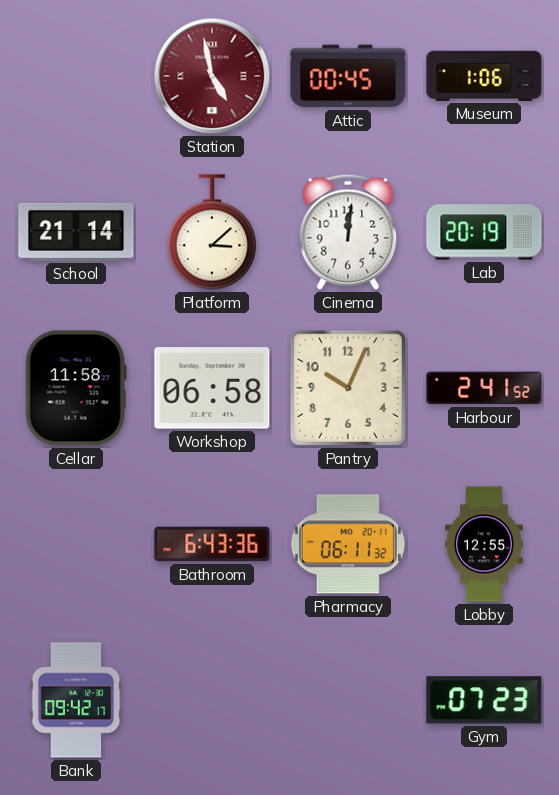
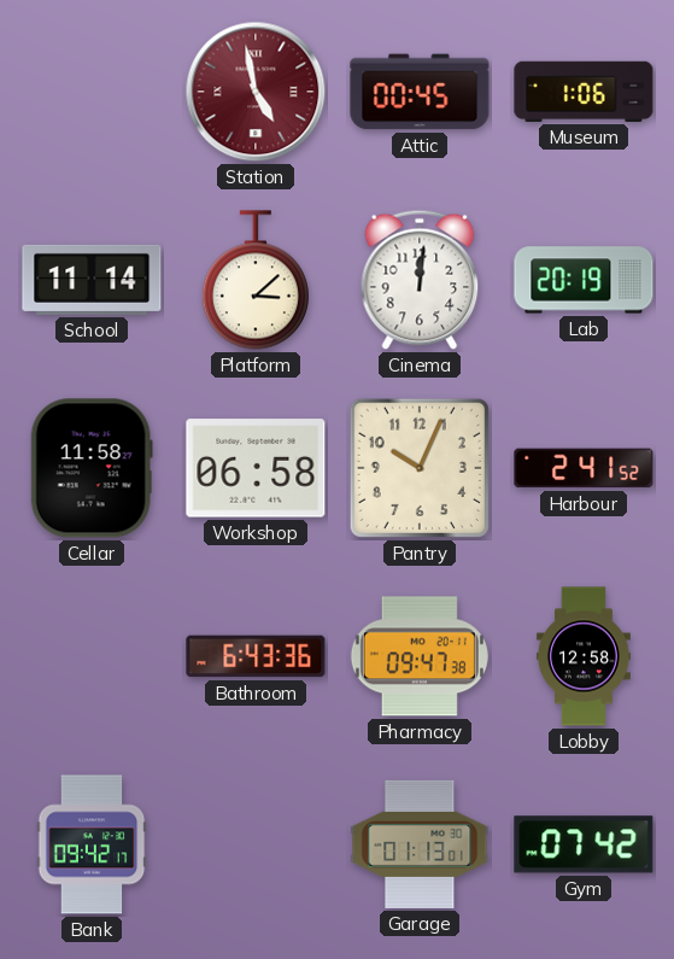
School: 21:14 -> 11:14 (92, 280)
Pharmacy: 06:11 -> 09:47 (420, 656)
Lobby: 12:55 -> 12:58 (584, 656)
Garage: none -> 01:13 (420, 844)
Gym: 07:23 -> 07:42 (584, 844)
